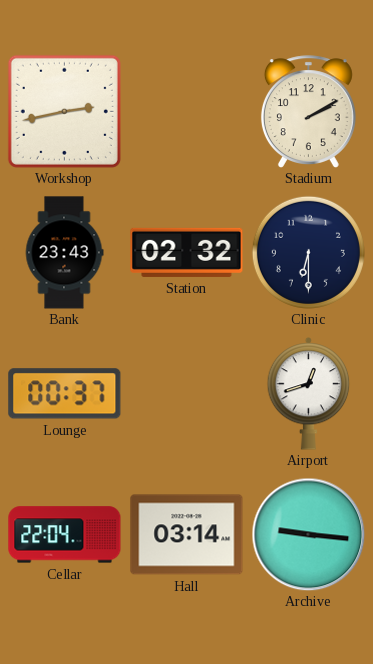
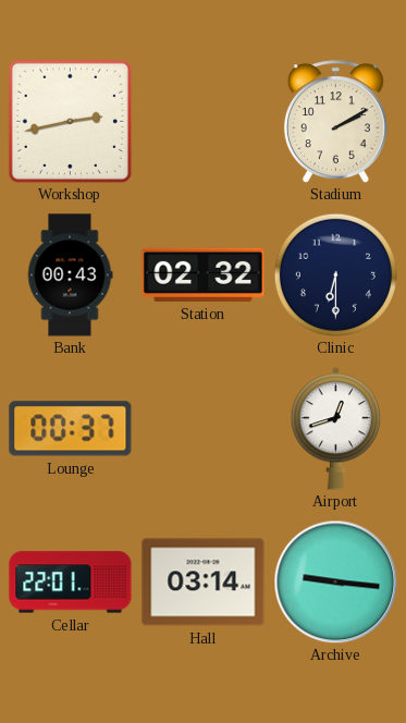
Bank: 23:43 -> 00:43 (70, 275)
Cellar: 22:04 -> 22:01 (71, 583)
